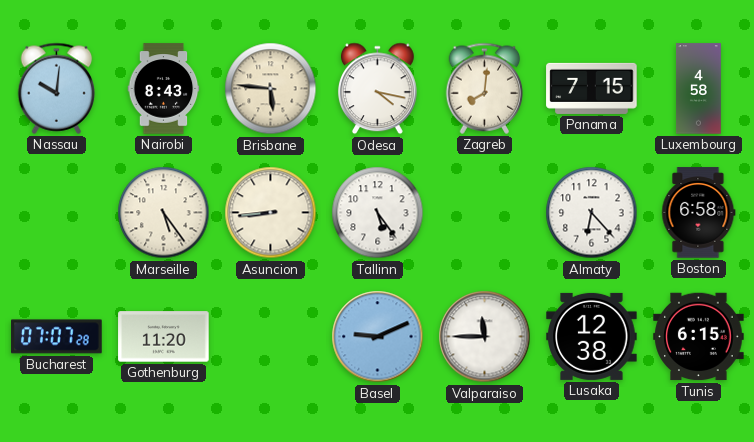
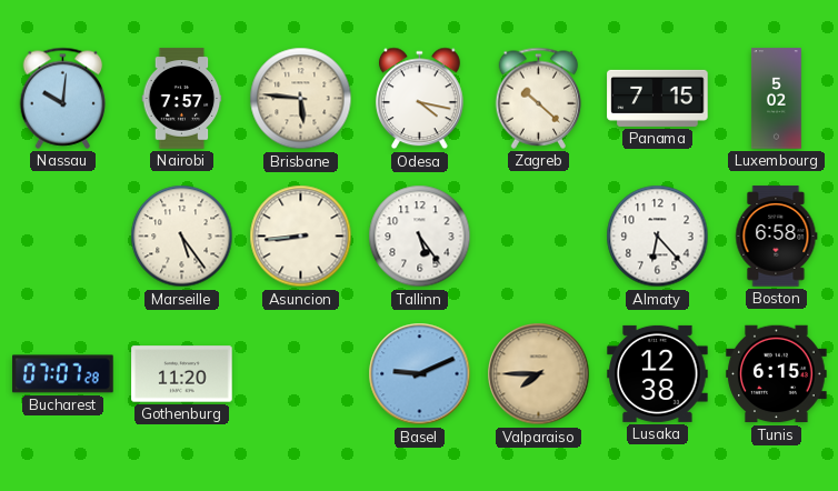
Nairobi: 8:43 -> 7:57 (182, 99)
Zagreb: 8:01 -> 10:22 (539, 98)
Luxembourg: 4:58 -> 5:02 (777, 99)
Valparaiso: 11:45 -> 7:45 (539, 374)
Valparaiso dial: white -> champagne (539, 374)
